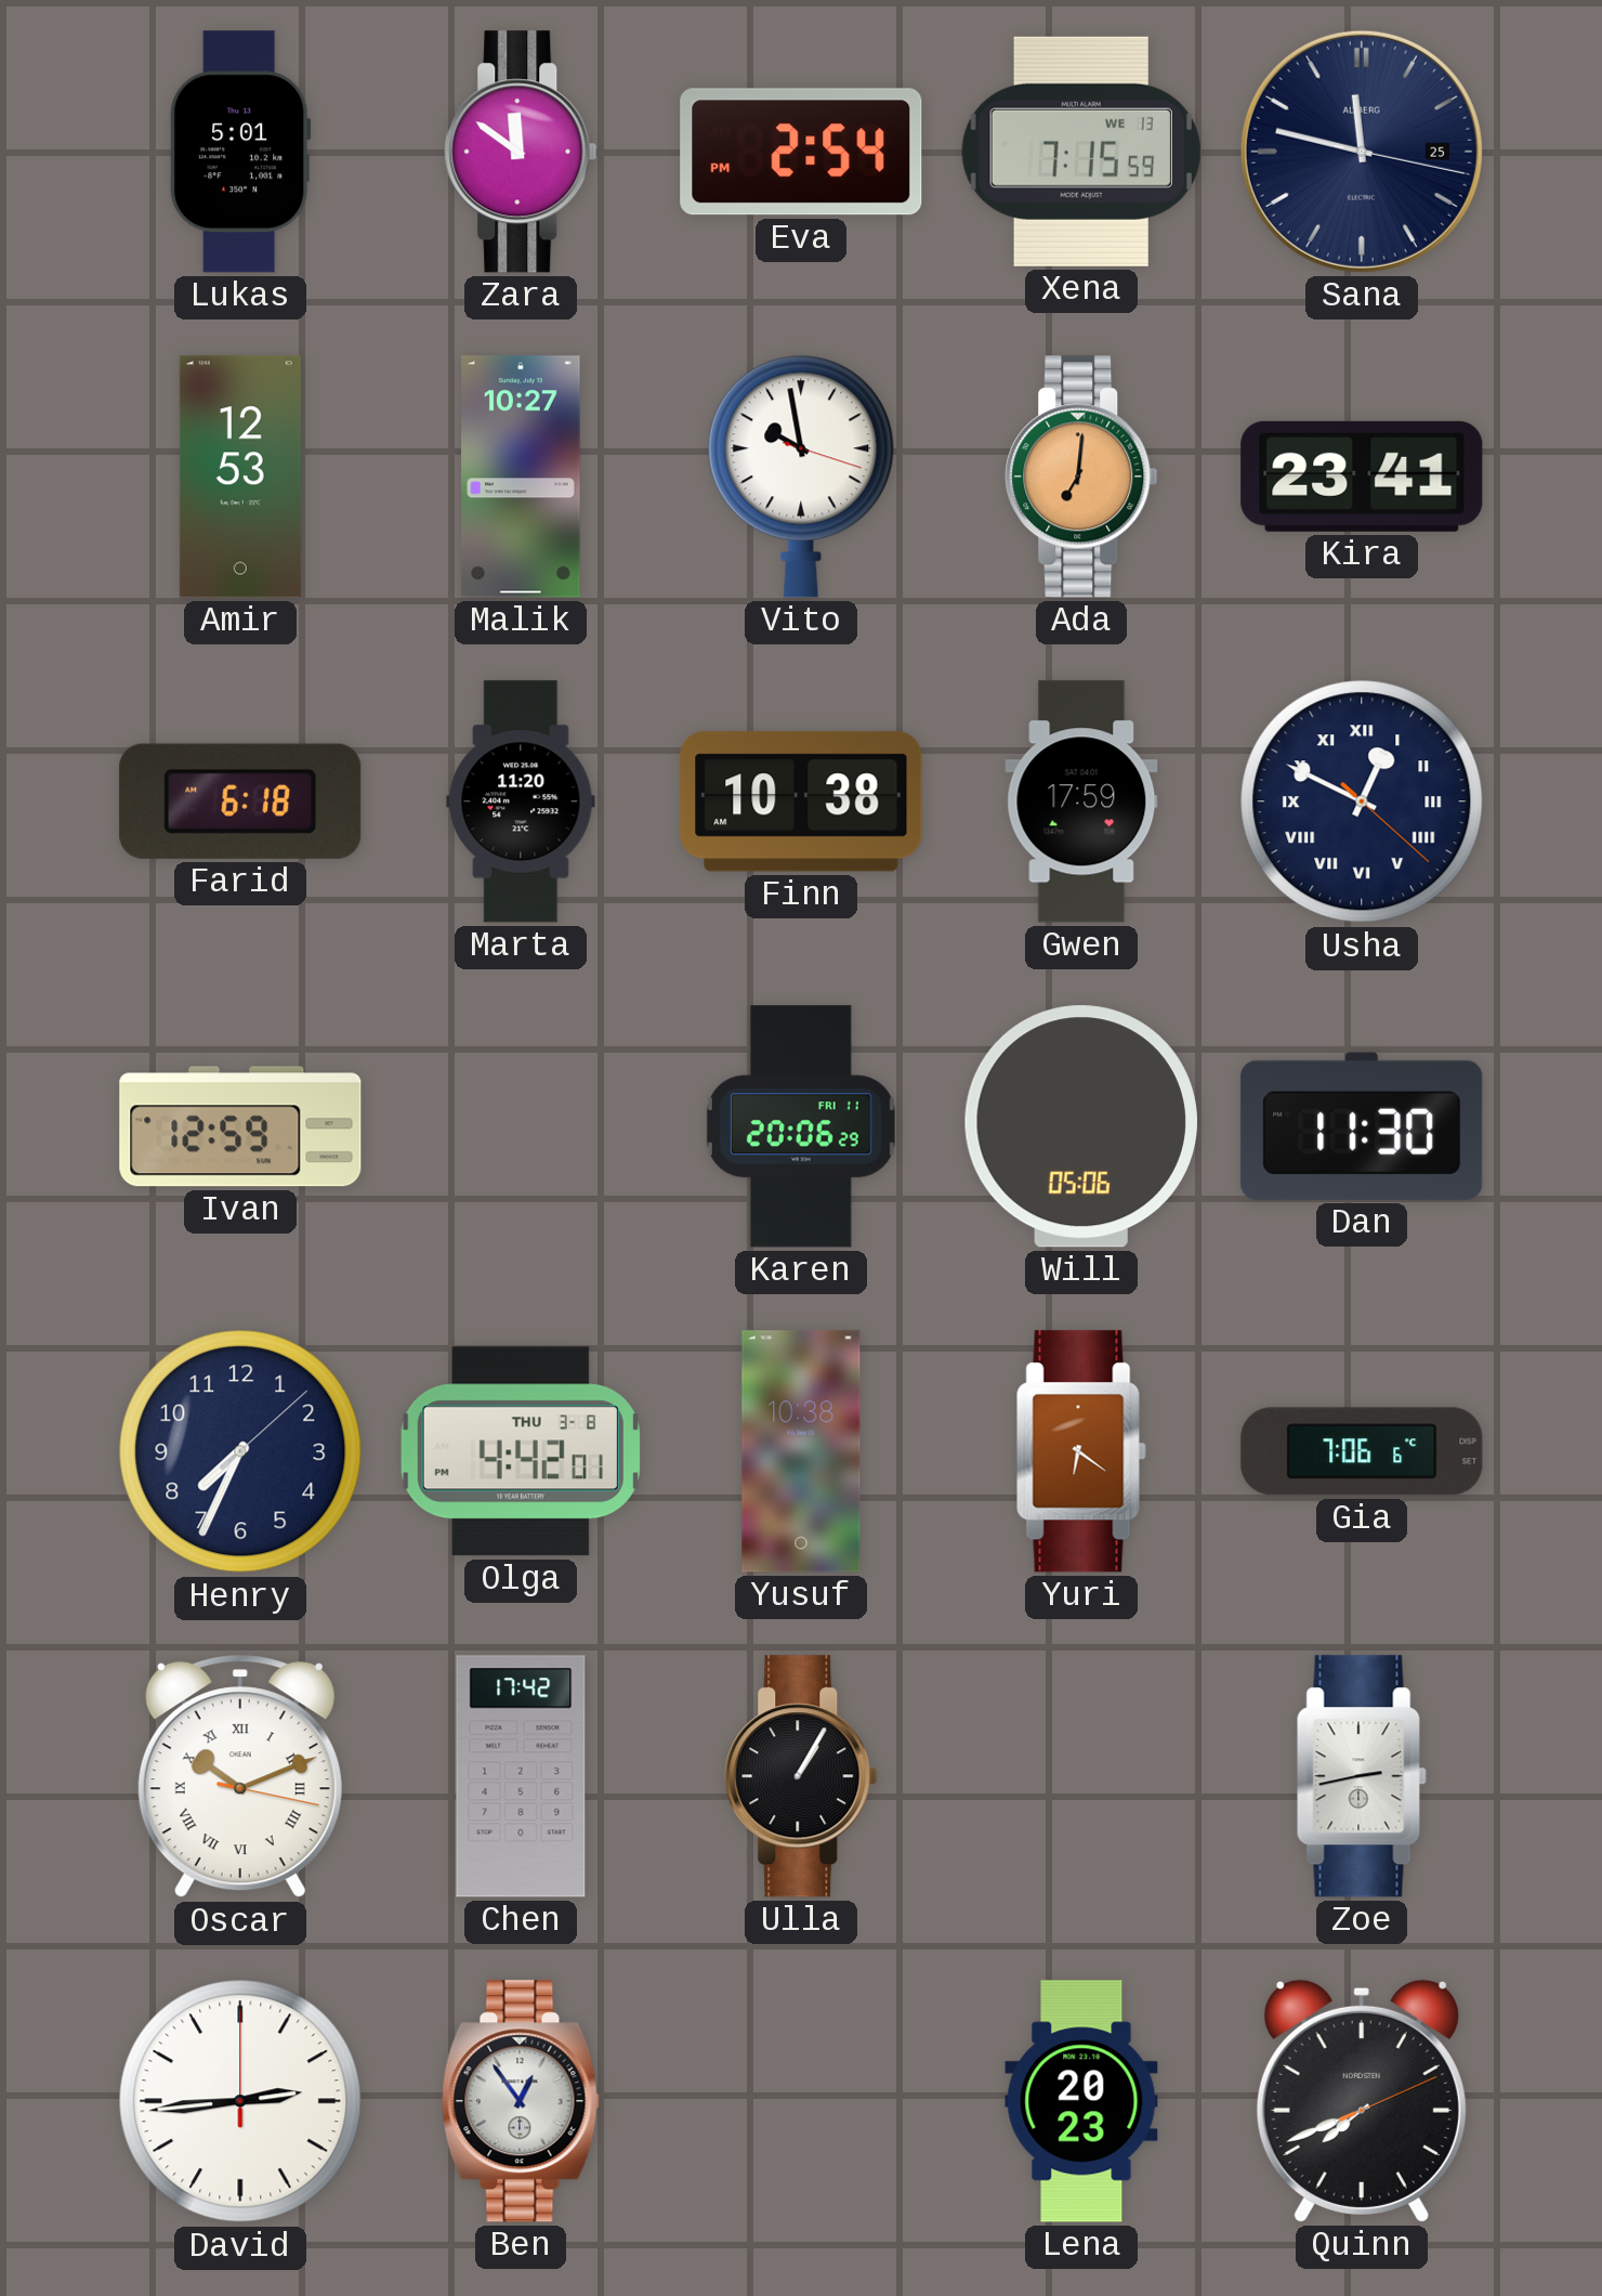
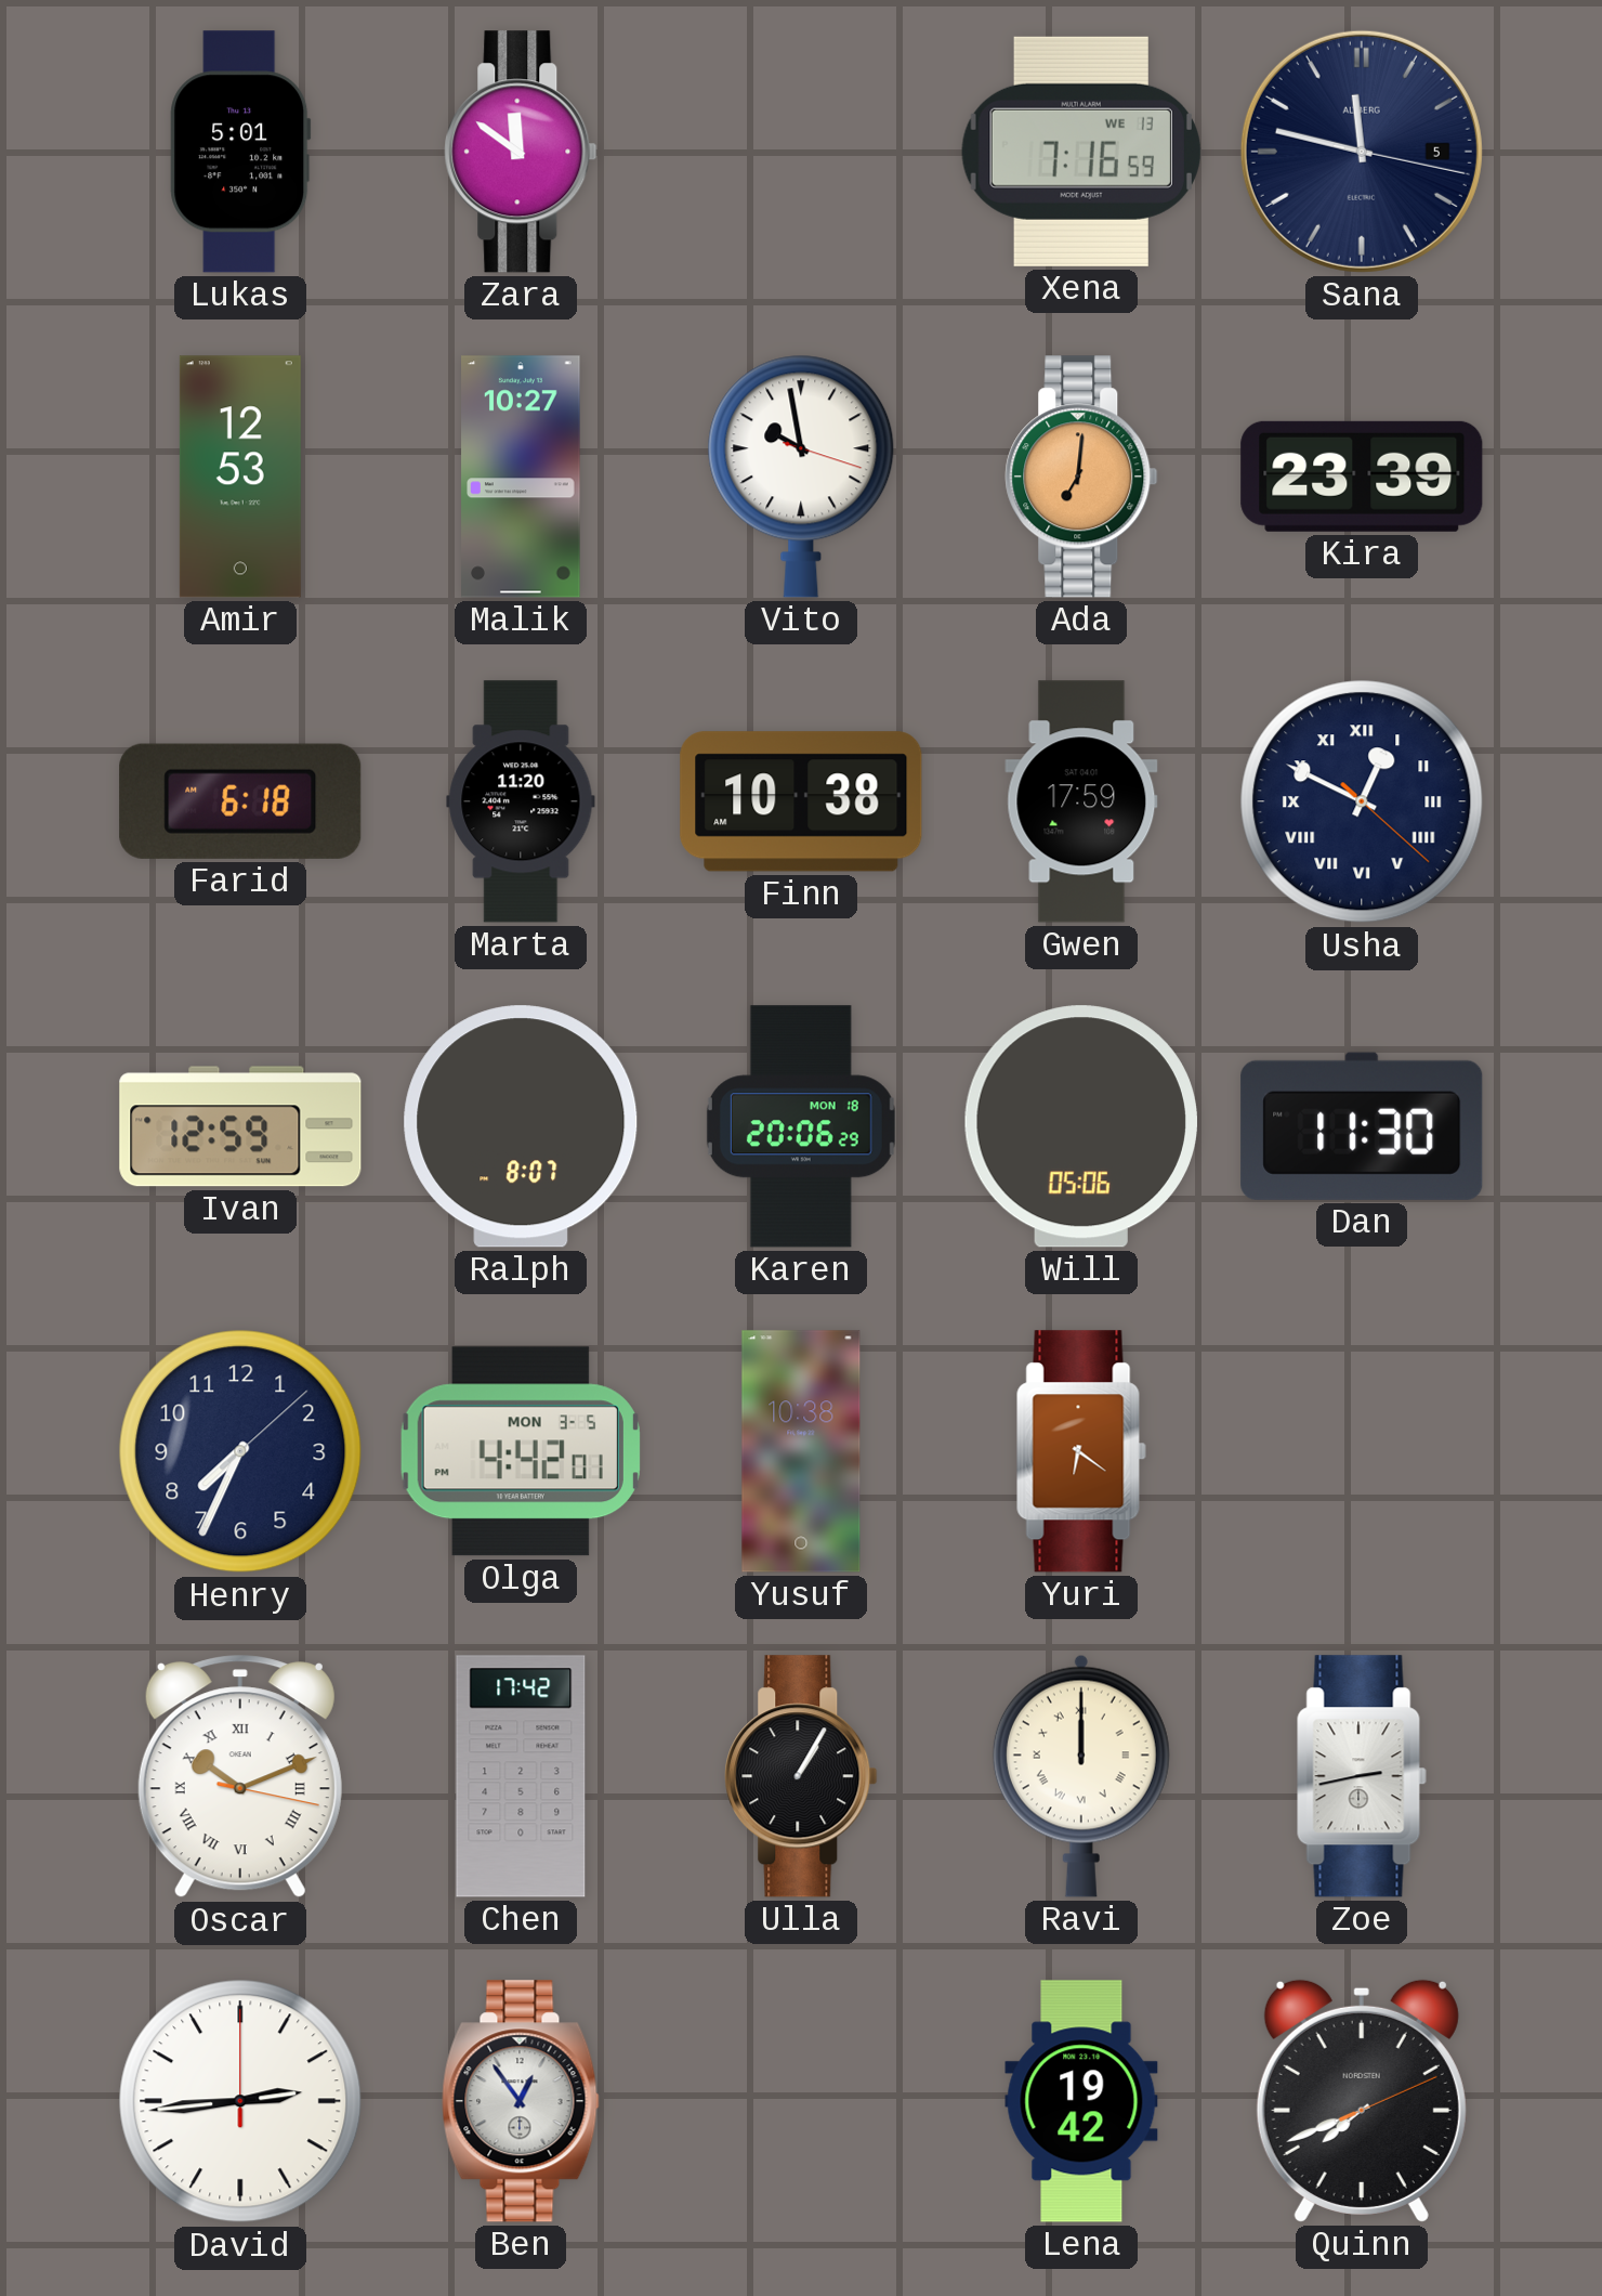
Eva: 2:54 -> none (801, 152)
Xena: 7:15 -> 7:16 (1081, 152)
Sana date: 25 -> 5 (1362, 152)
Kira: 23:41 -> 23:39 (1362, 477)
Ralph: none -> 8:07 (521, 1126)
Karen date: FRI 11 -> MON 18 (801, 1126)
Olga date: THU 3-8 -> MON 3-5 (521, 1451)
Gia: 7:06 -> none (1362, 1451)
Ravi: none -> 12:00 (1081, 1776)
Lena: 20:23 -> 19:42 (1081, 2101)
